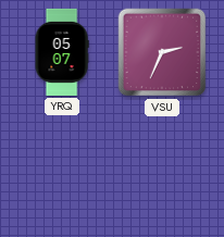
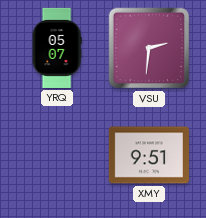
VSU: 2:34 -> 2:31 (149, 48)
XMY: none -> 9:51 (149, 155)
